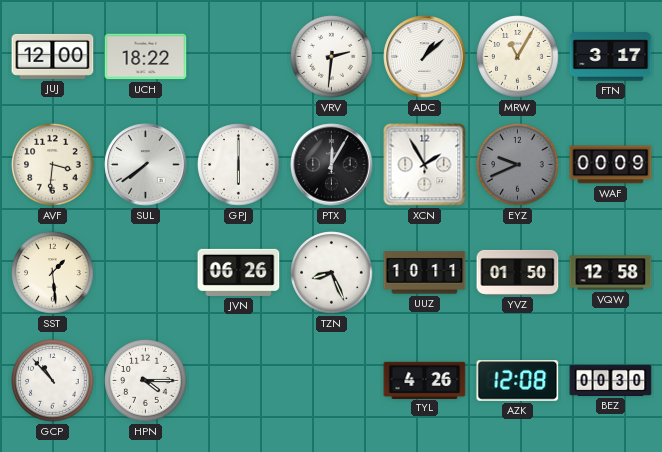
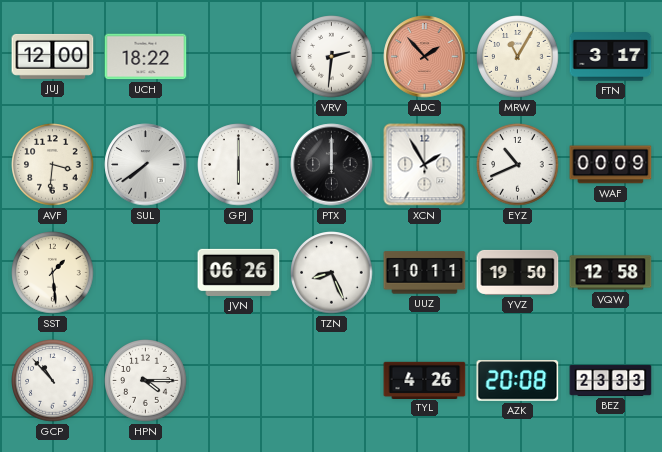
ADC: 1:08 -> 1:53 (425, 57)
ADC dial: white -> salmon (425, 57)
PTX: 12:05 -> 12:00 (332, 165)
EYZ: 9:41 -> 10:41 (518, 165)
EYZ dial: grey -> white (518, 165)
YVZ: 01:50 -> 19:50 (518, 272)
AZK: 12:08 -> 20:08 (518, 381)
BEZ: 00:30 -> 23:33 (611, 380)
